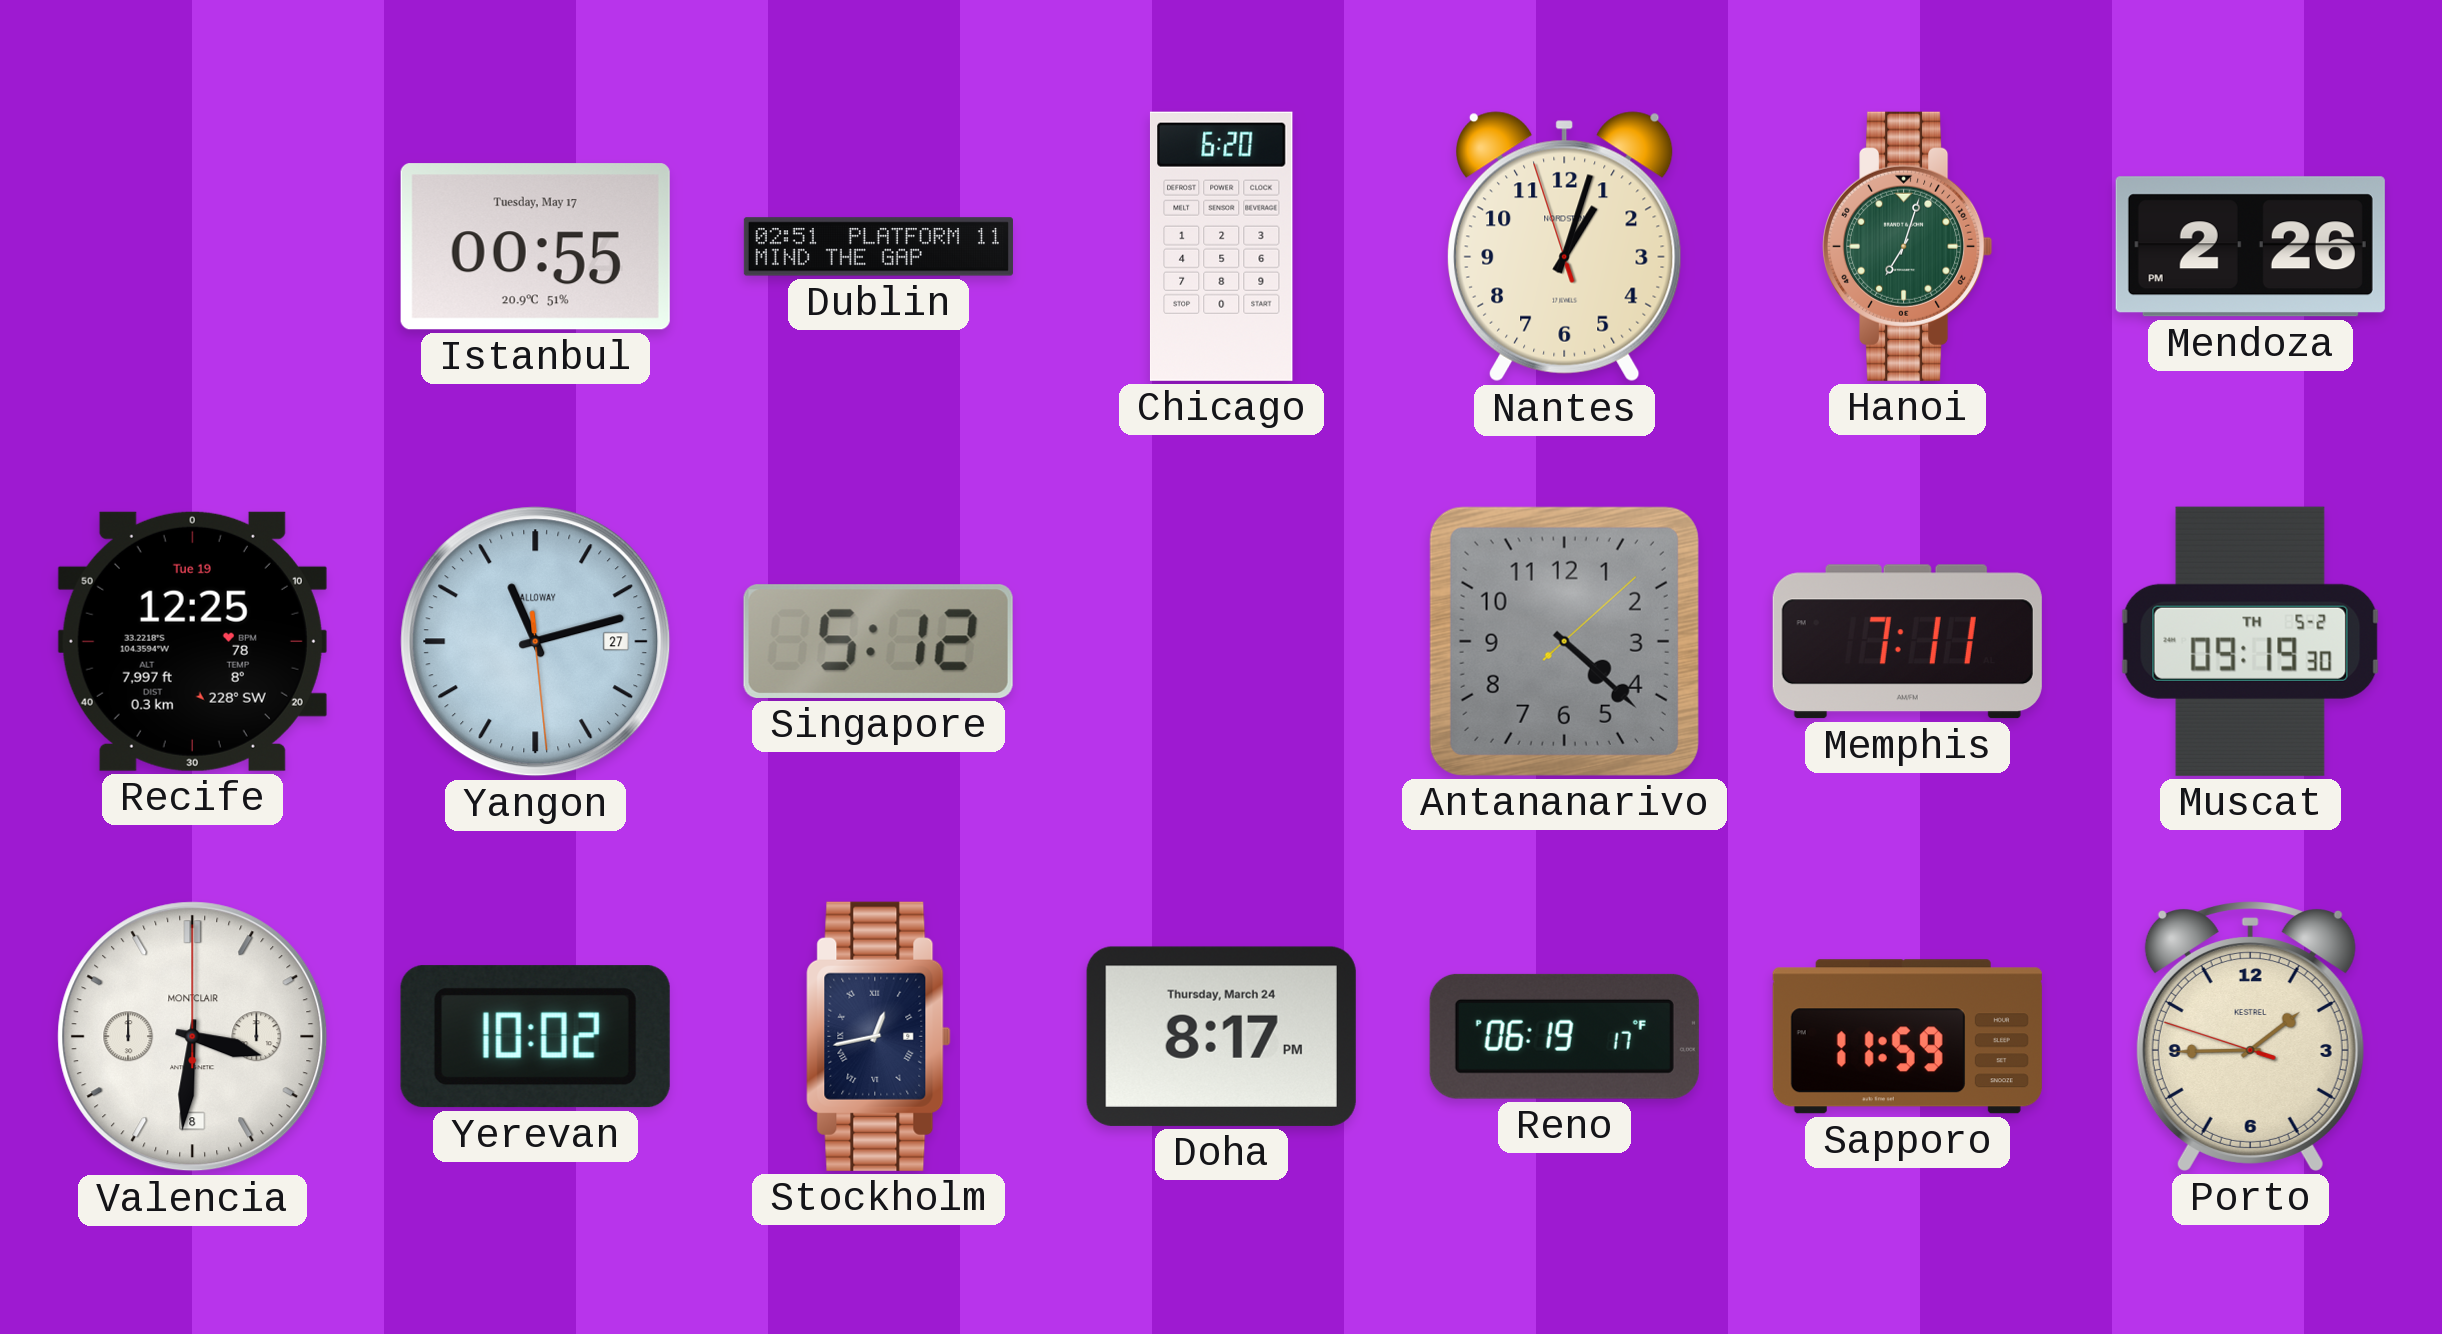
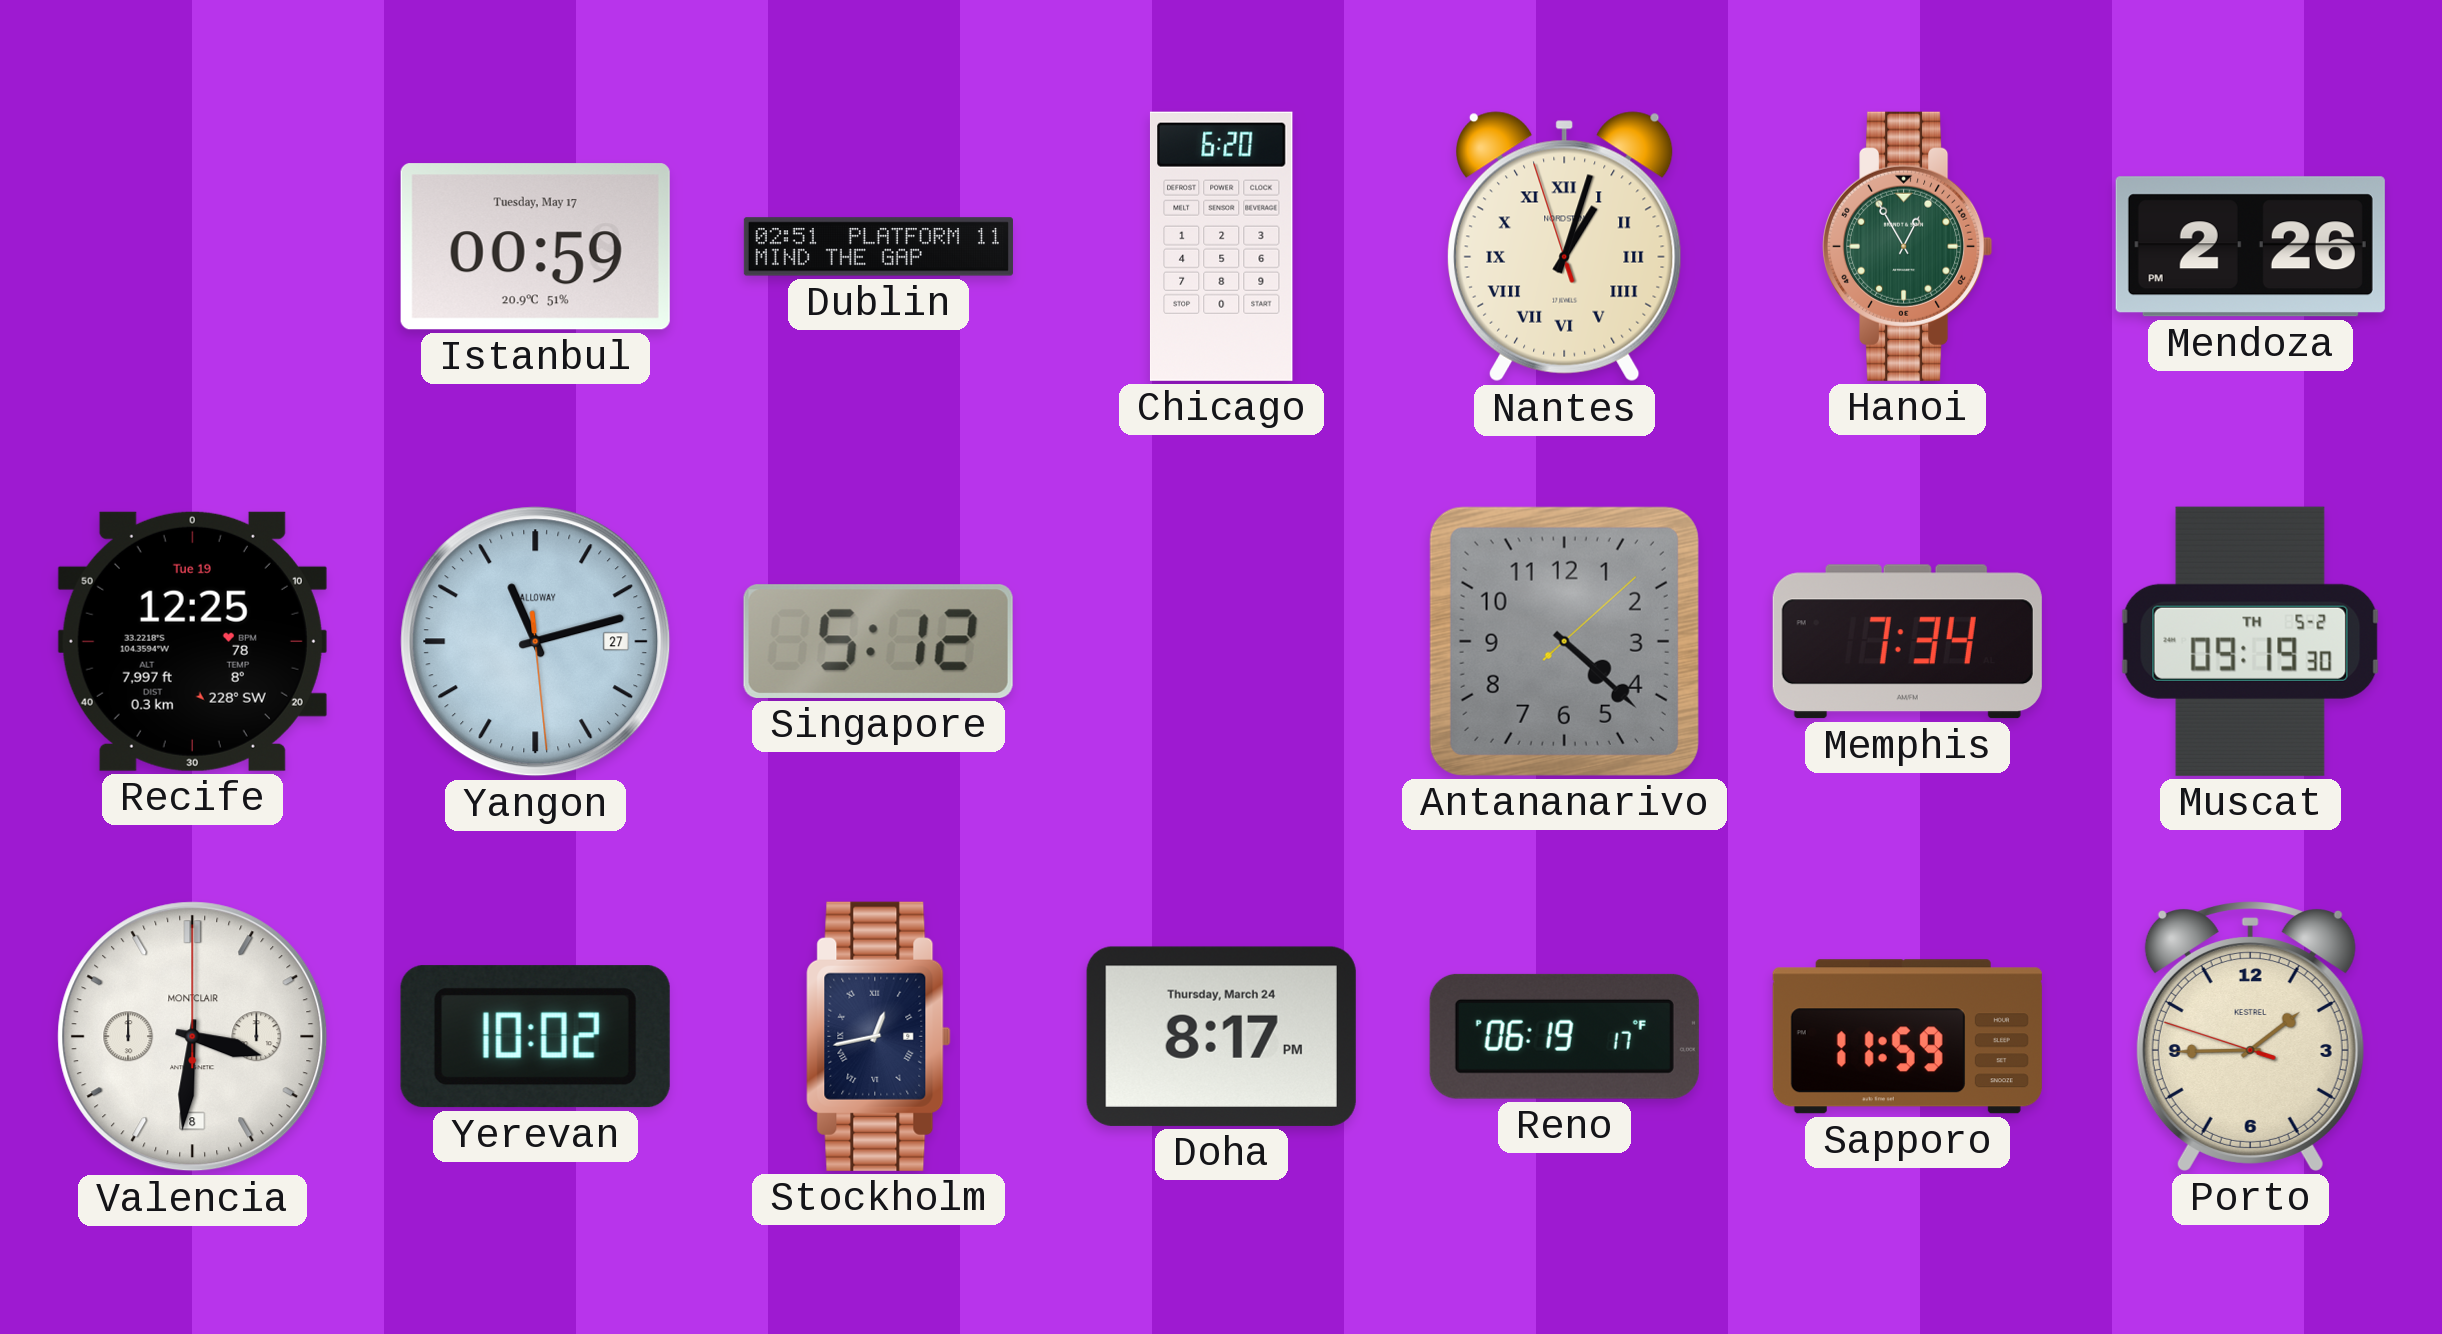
Istanbul: 00:55 -> 00:59 (535, 247)
Nantes numerals: Arabic -> Roman (1565, 247)
Hanoi: 7:03 -> 12:55 (1908, 246)
Memphis: 7:11 -> 7:34 (1907, 642)
